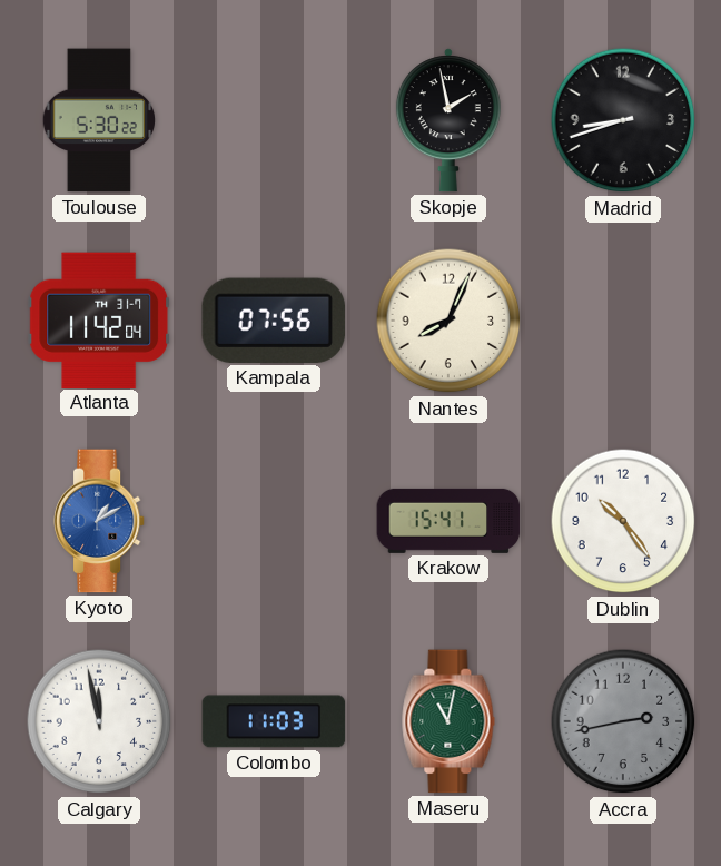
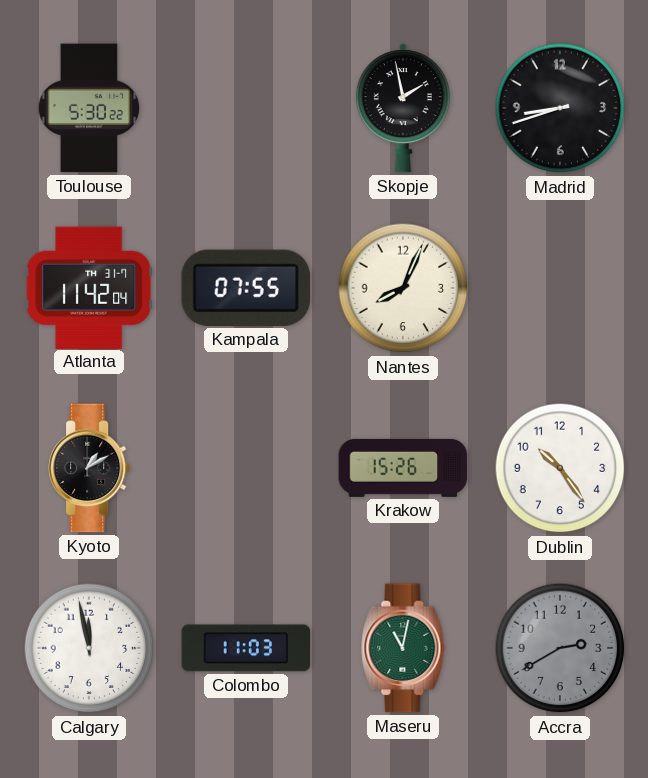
Kampala: 07:56 -> 07:55 (246, 288)
Kyoto dial: blue -> black (89, 468)
Krakow: 15:41 -> 15:26 (403, 468)
Accra: 2:43 -> 2:40 (560, 648)
